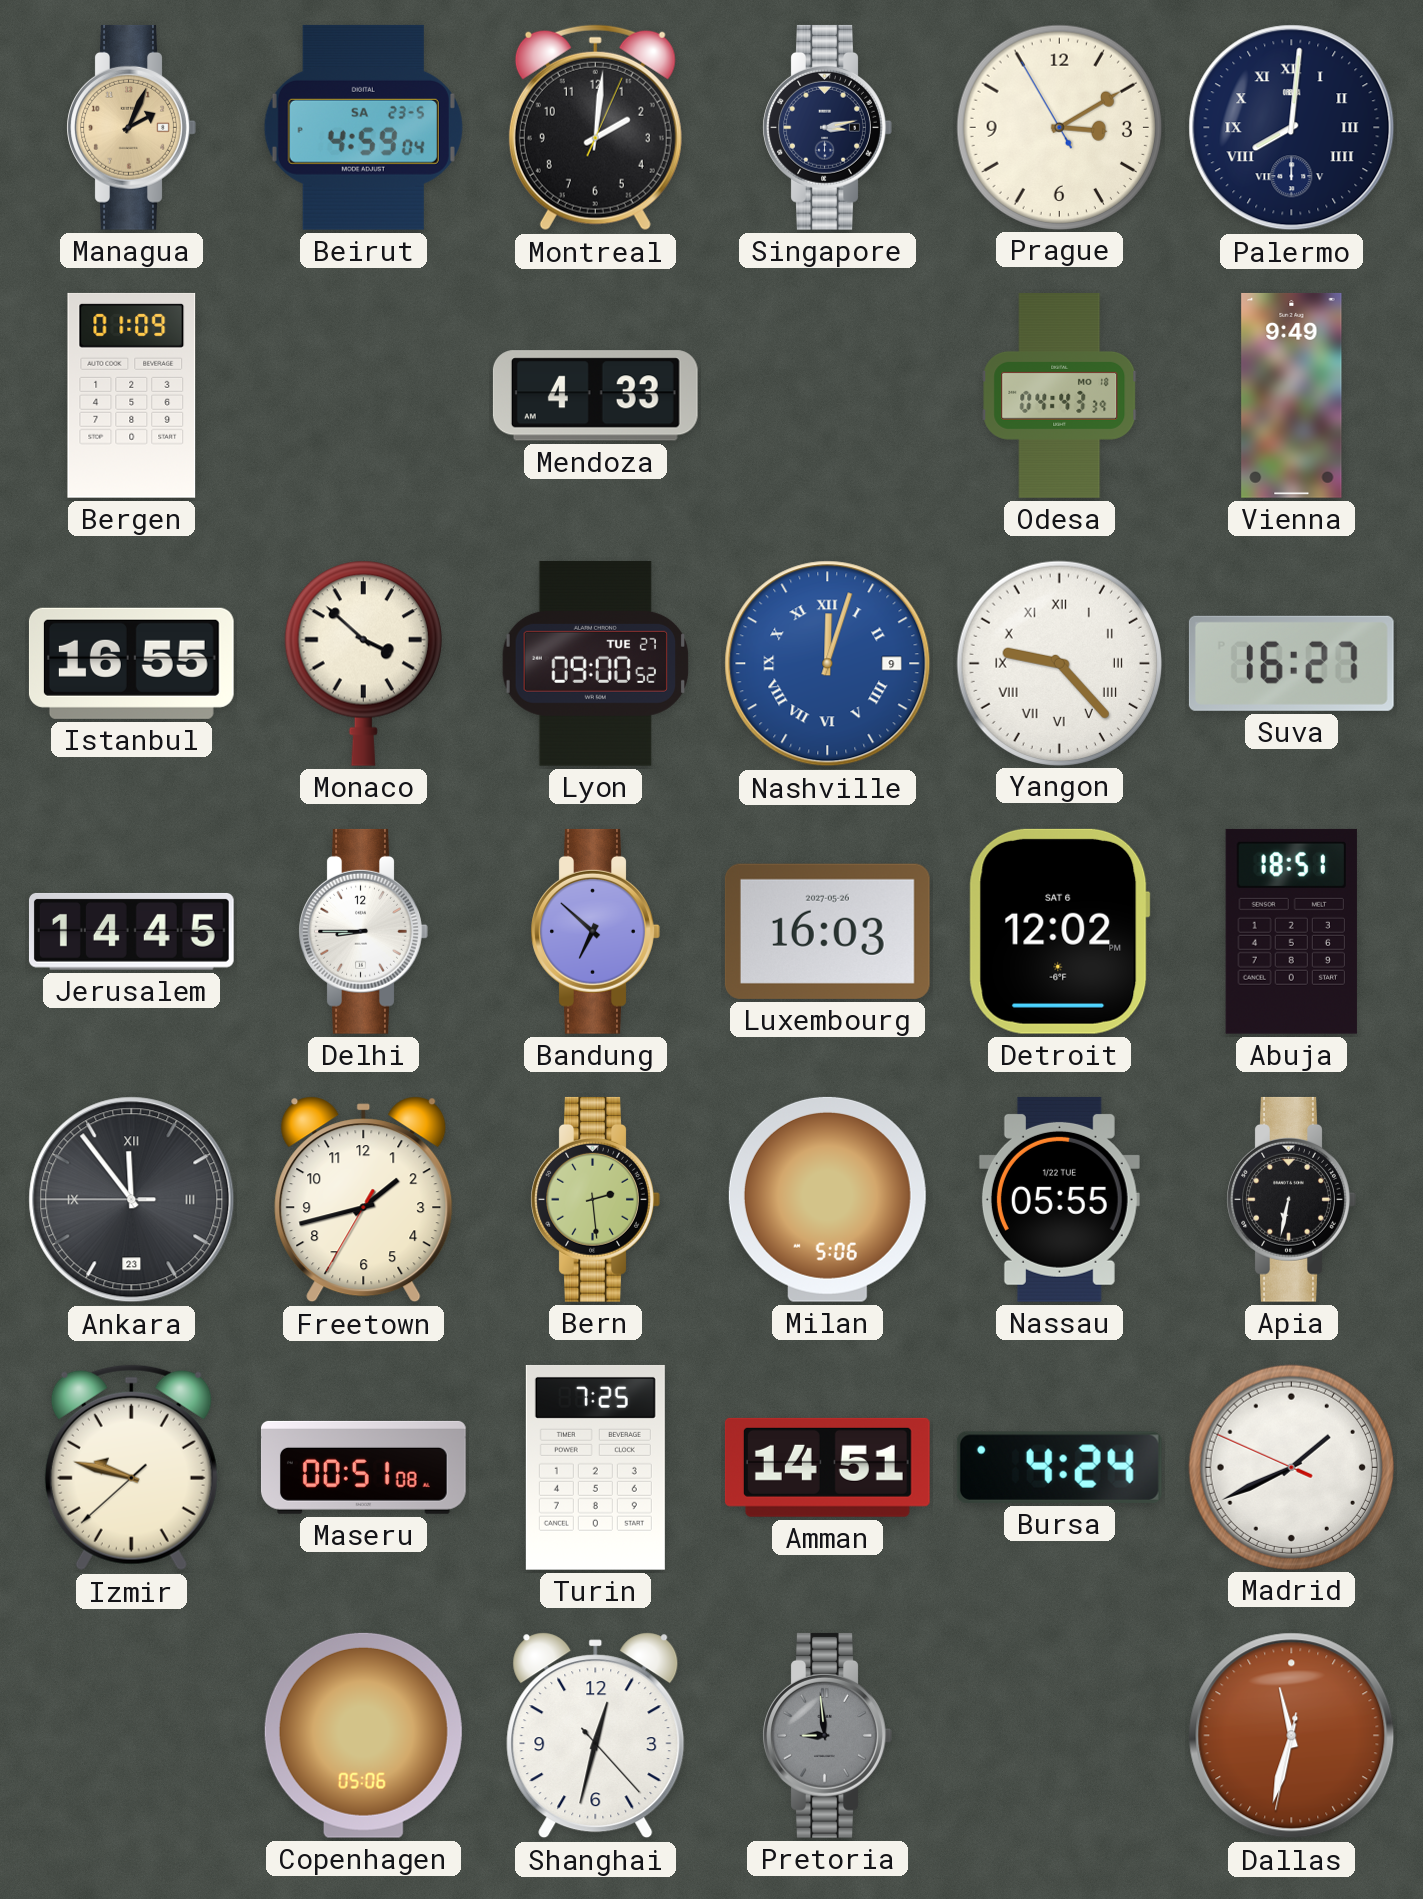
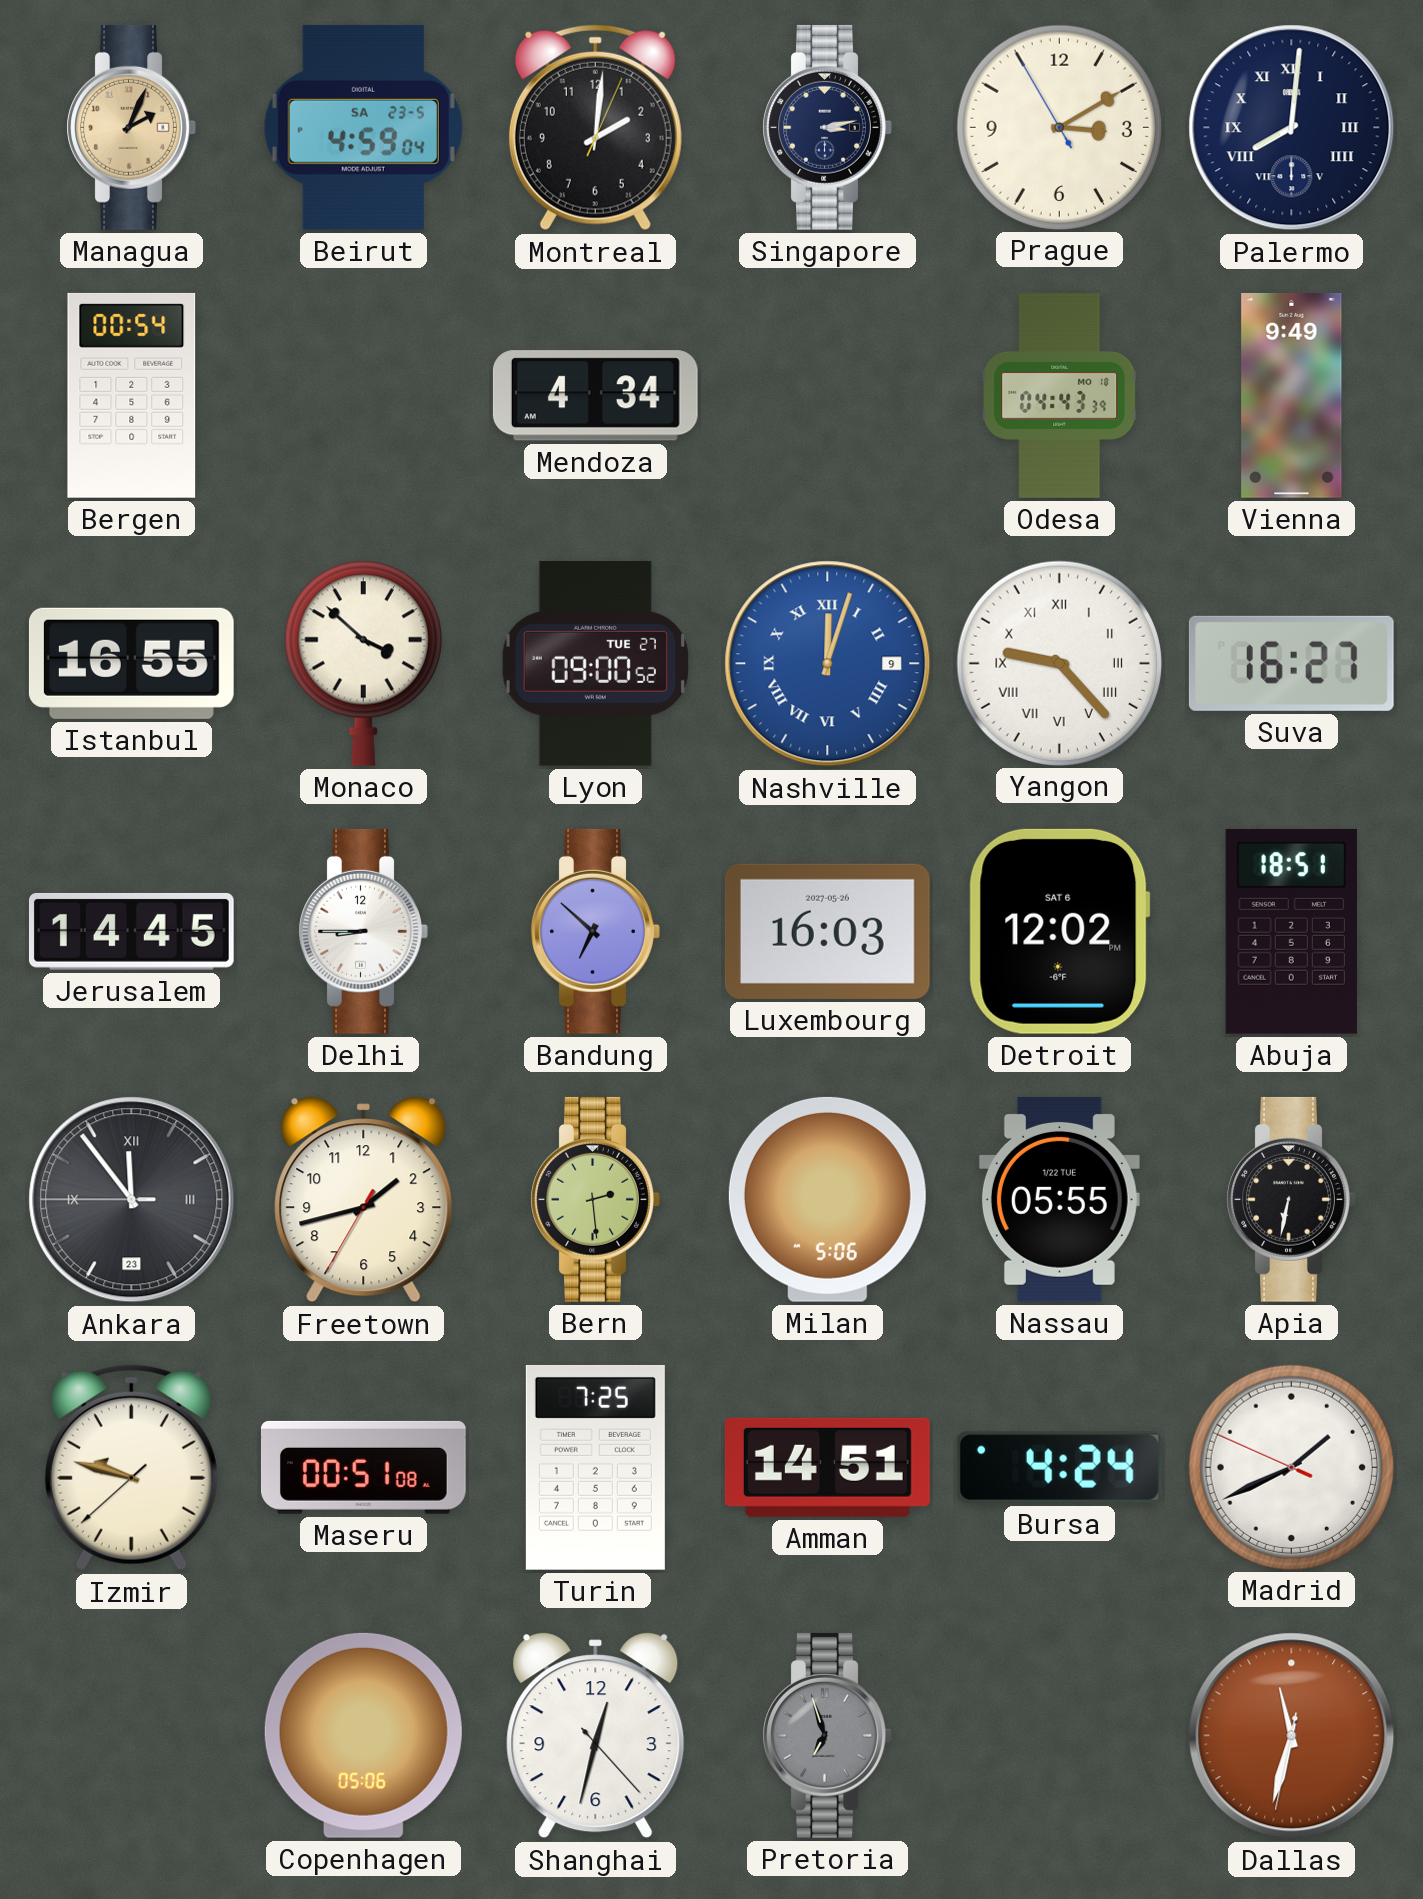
Bergen: 01:09 -> 00:54 (132, 395)
Mendoza: 4:33 -> 4:34 (595, 396)
Pretoria: 8:59 -> 6:57 (827, 1735)
